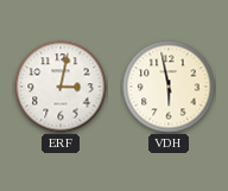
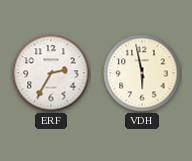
ERF: 3:02 -> 2:35 (51, 73)
